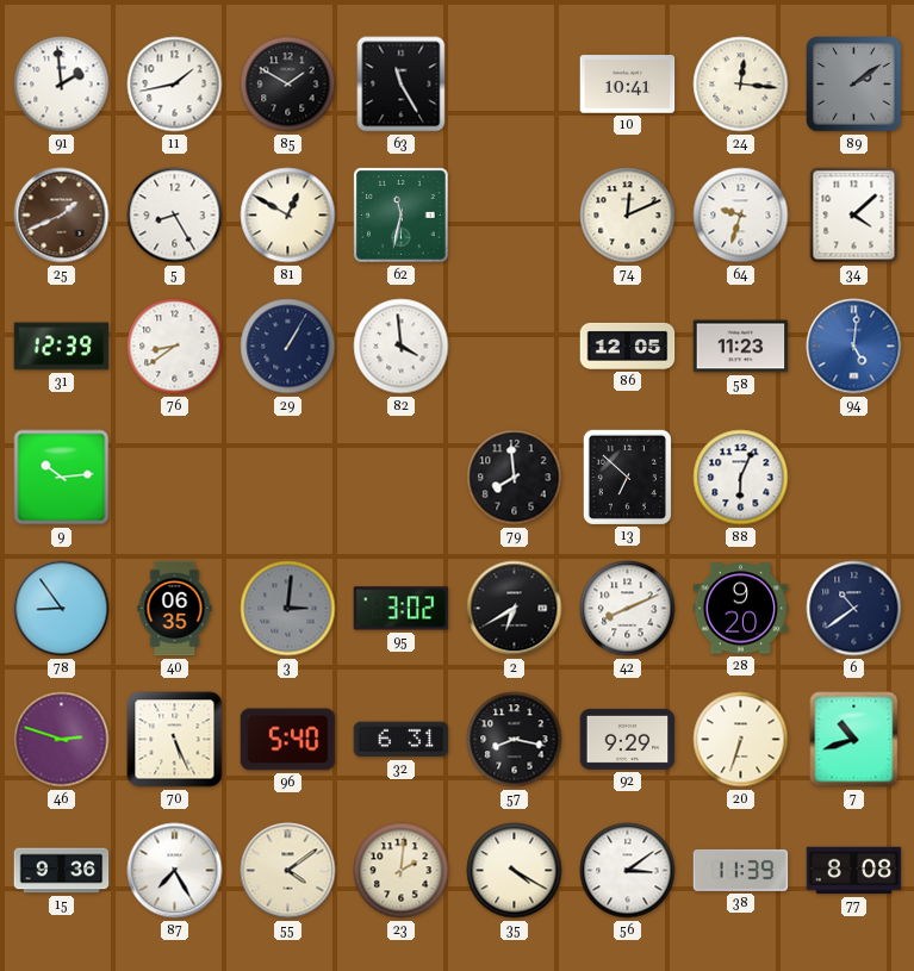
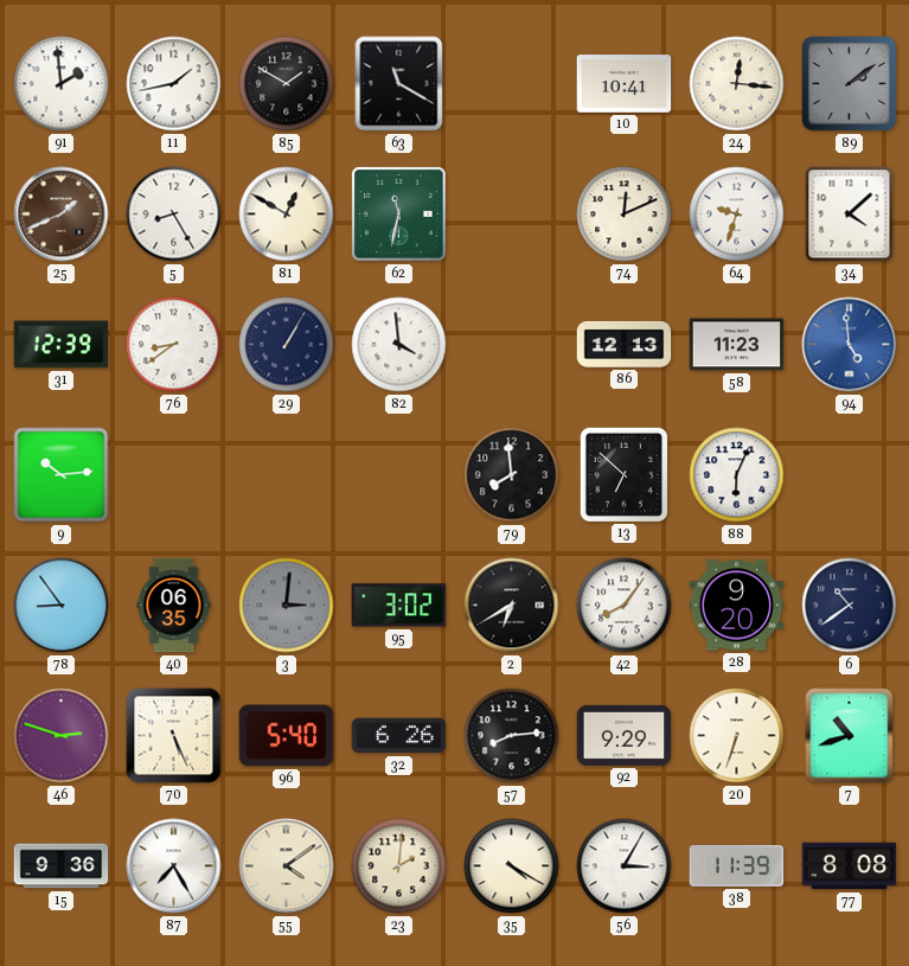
63: 11:25 -> 11:20 (399, 84)
86: 12:05 -> 12:13 (625, 344)
94: 5:01 -> 4:59 (850, 345)
42: 8:11 -> 8:06 (625, 606)
32: 6:31 -> 6:26 (399, 736)
57: 8:17 -> 8:14 (512, 736)
56: 3:09 -> 3:05 (625, 866)
